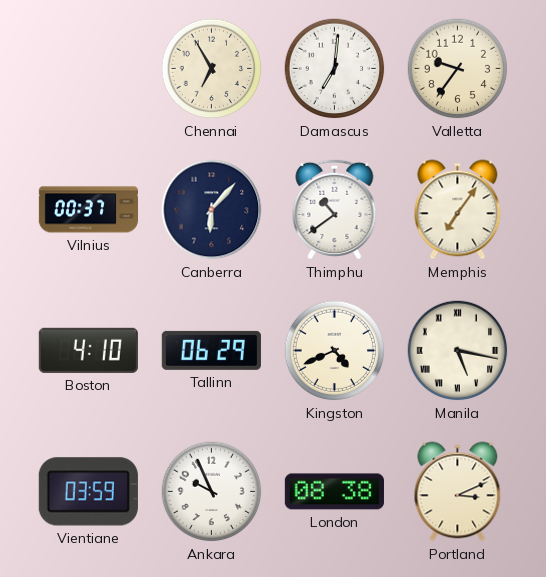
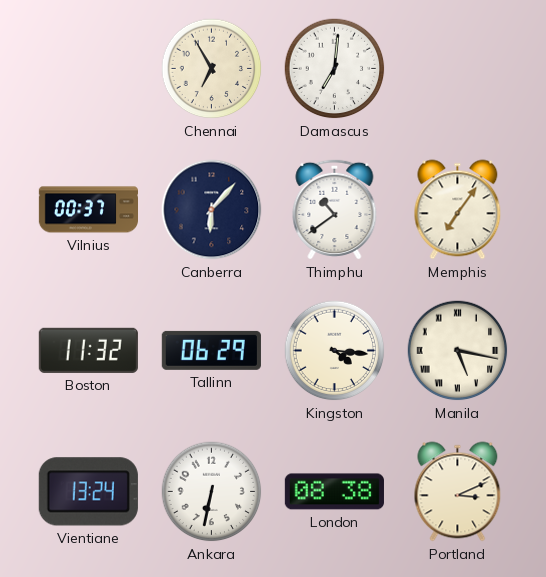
Valletta: 9:36 -> none (458, 69)
Boston: 4:10 -> 11:32 (88, 350)
Kingston: 4:41 -> 4:16 (335, 351)
Vientiane: 03:59 -> 13:24 (88, 492)
Ankara: 9:56 -> 6:32 (212, 492)
